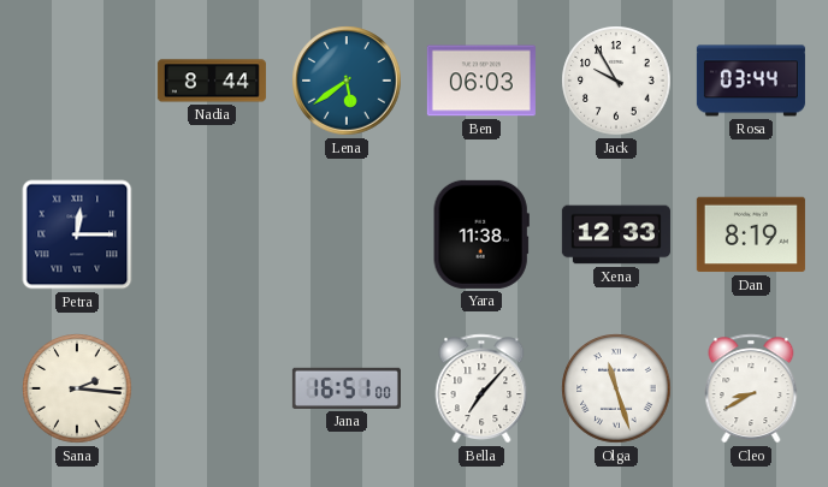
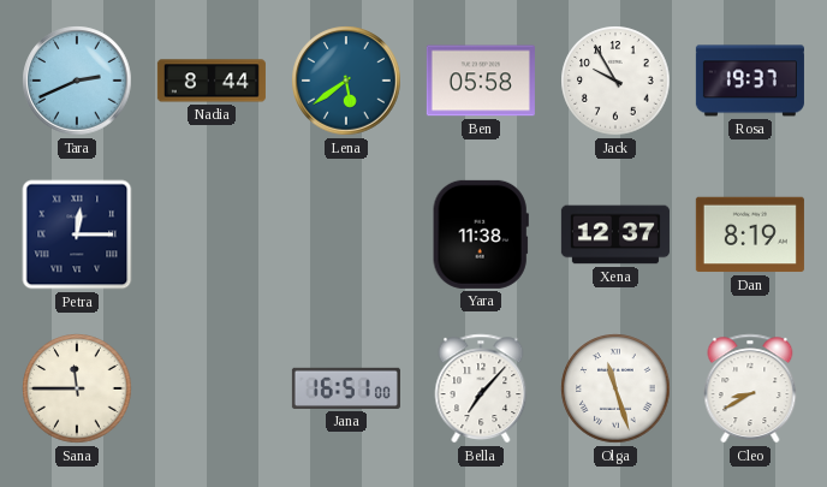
Tara: none -> 2:41 (77, 81)
Ben: 06:03 -> 05:58 (481, 81)
Rosa: 03:44 -> 19:37 (750, 81)
Xena: 12:33 -> 12:37 (615, 234)
Sana: 2:16 -> 11:45 (77, 388)
